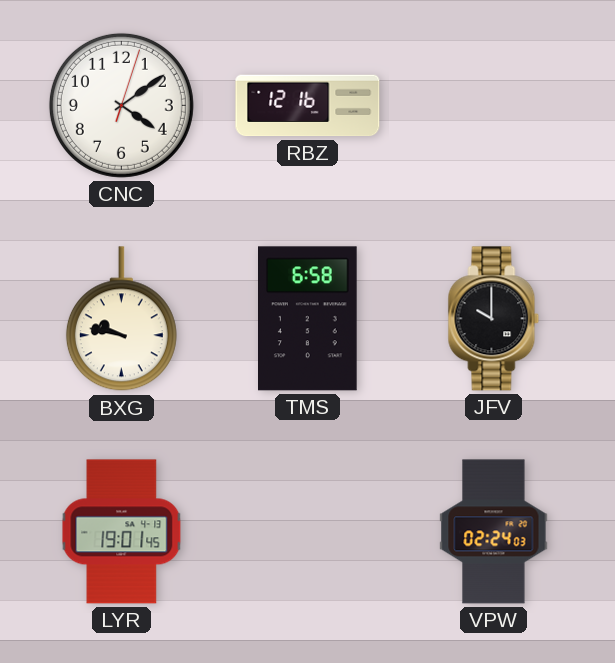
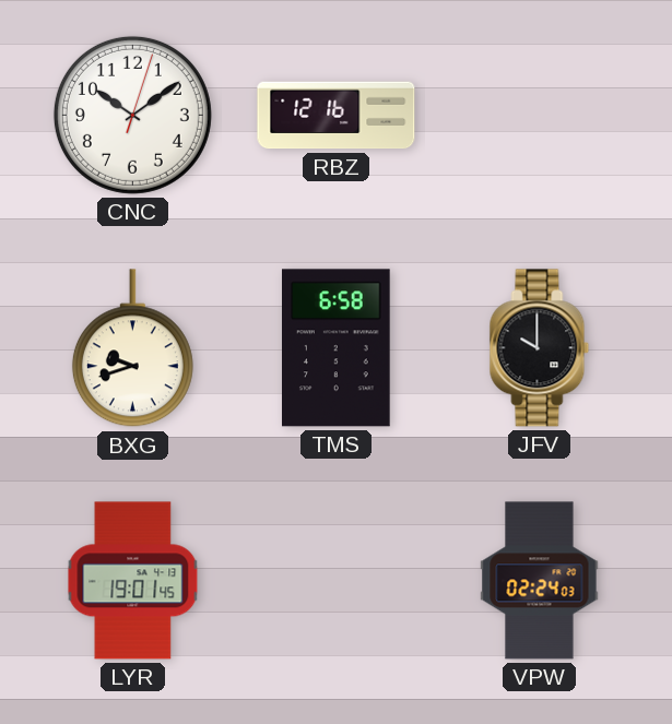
CNC: 4:09 -> 10:09 (132, 115)
BXG: 9:47 -> 9:42 (132, 348)
